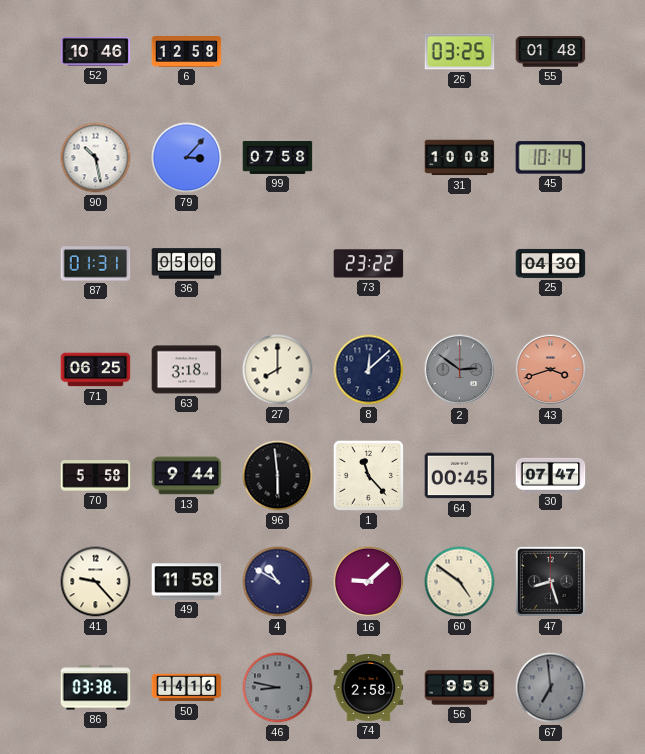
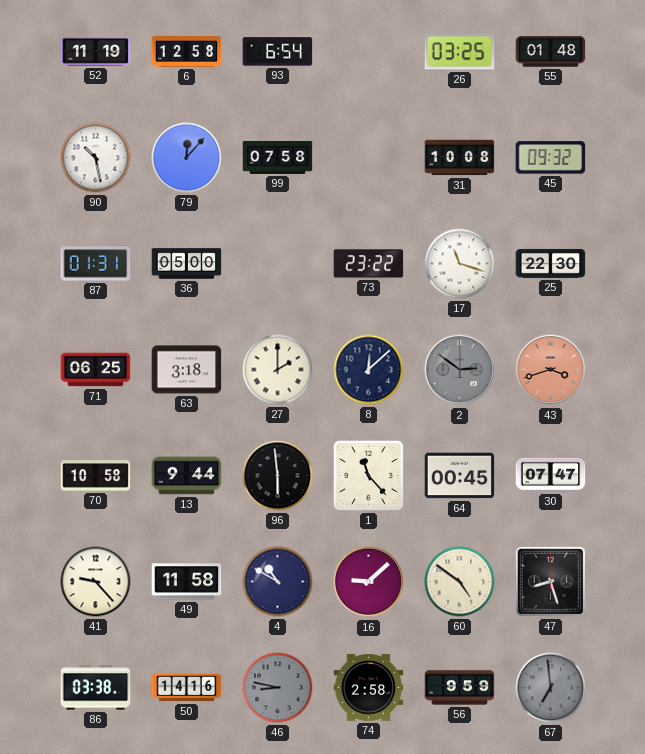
52: 10:46 -> 11:19 (96, 51)
93: none -> 6:54 (278, 52)
79: 3:07 -> 12:07 (187, 158)
45: 10:14 -> 09:32 (551, 158)
17: none -> 11:18 (460, 264)
25: 04:30 -> 22:30 (551, 263)
27: 8:00 -> 2:00 (278, 370)
70: 5:58 -> 10:58 (96, 476)
